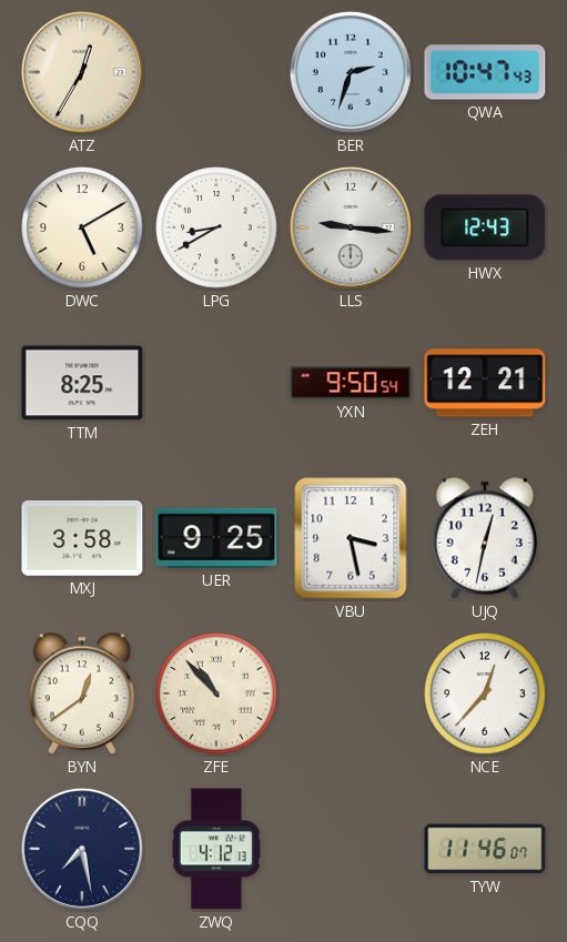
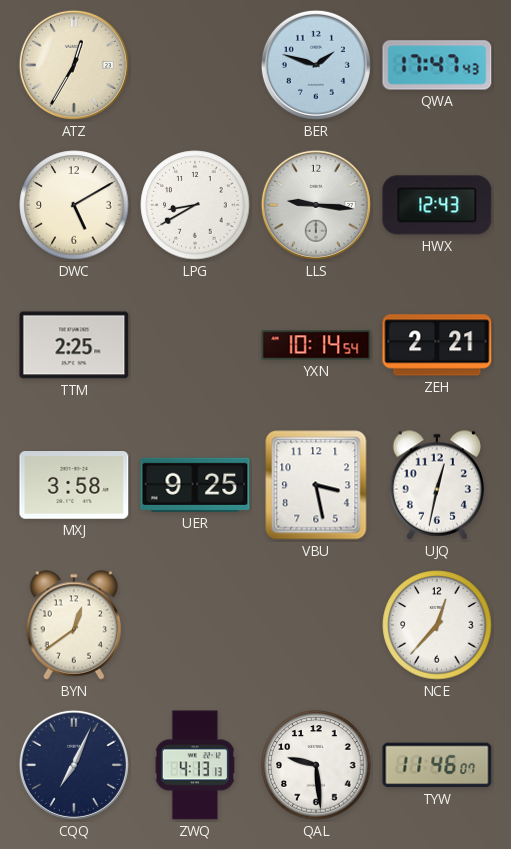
BER: 2:33 -> 1:48 (316, 65)
QWA: 10:47 -> 17:47 (437, 65)
TTM: 8:25 -> 2:25 (74, 345)
YXN: 9:50 -> 10:14 (316, 345)
ZEH: 12:21 -> 2:21 (437, 345)
ZFE: 10:53 -> none (216, 693)
CQQ: 7:28 -> 7:04 (74, 765)
ZWQ: 4:12 -> 4:13 (194, 765)
QAL: none -> 9:29 (316, 765)
